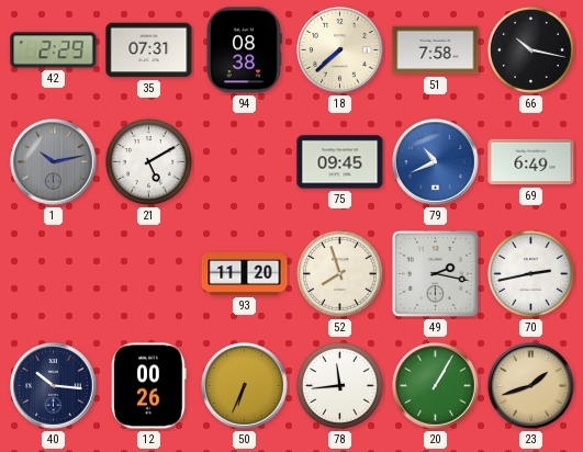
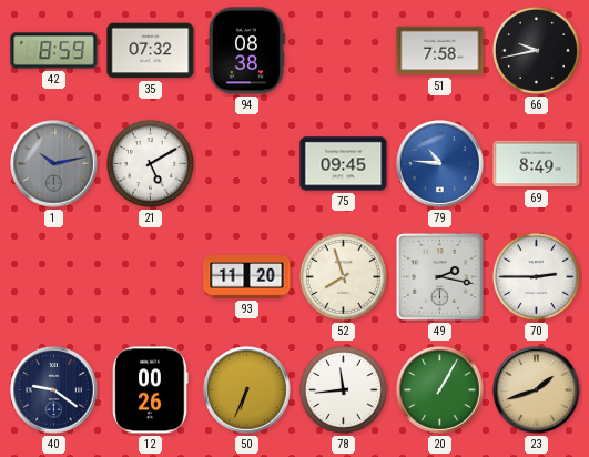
42: 2:29 -> 8:59 (54, 51)
35: 07:31 -> 07:32 (151, 51)
18: 7:38 -> none (340, 50)
66: 10:17 -> 9:43 (536, 50)
79: 10:41 -> 10:46 (440, 164)
69: 6:49 -> 8:49 (537, 164)
70: 2:43 -> 2:45 (536, 276)
40: 10:16 -> 9:21 (54, 390)
